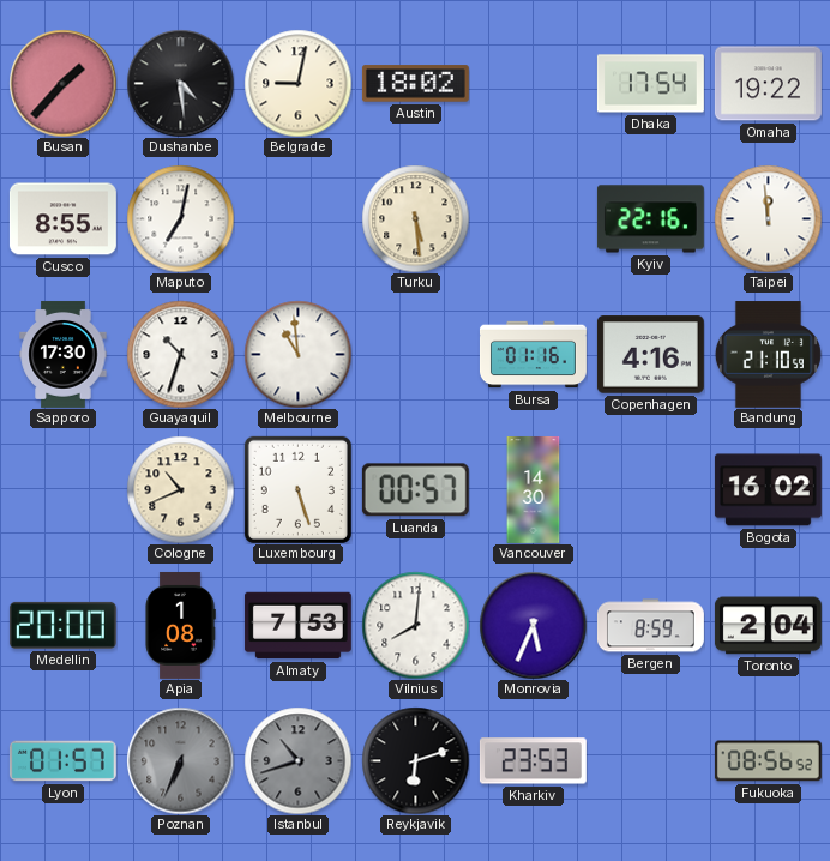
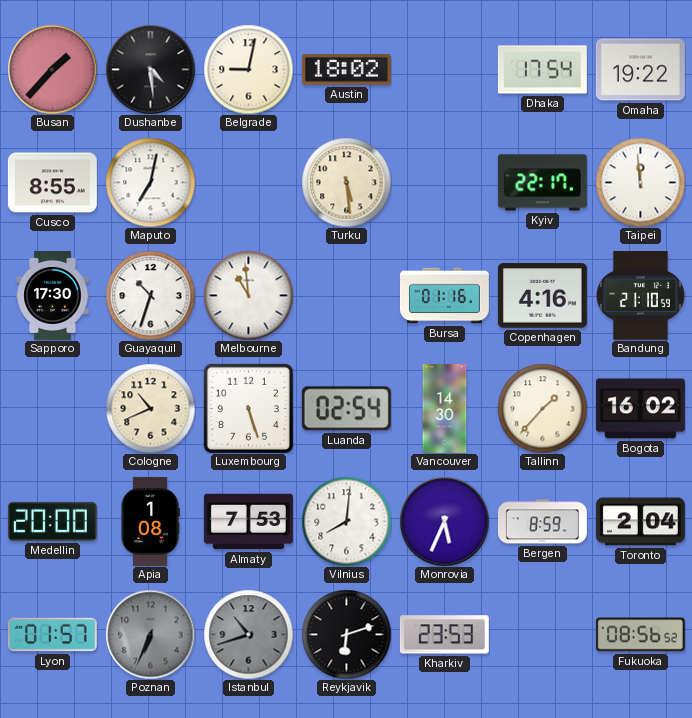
Kyiv: 22:16 -> 22:17 (542, 183)
Luanda: 00:57 -> 02:54 (346, 409)
Tallinn: none -> 1:37 (542, 408)
